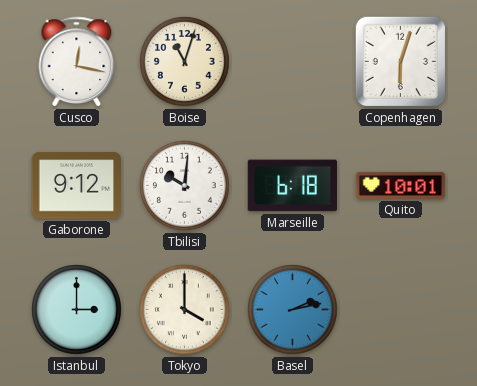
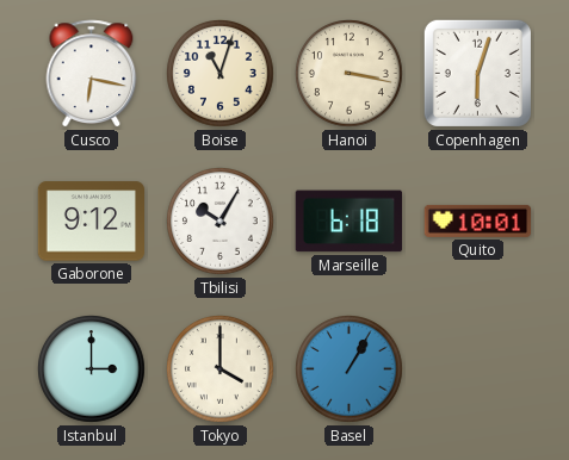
Cusco: 12:17 -> 6:17 (92, 74)
Hanoi: none -> 3:17 (350, 74)
Tbilisi: 10:01 -> 10:05 (221, 222)
Basel: 2:13 -> 1:05 (350, 369)
